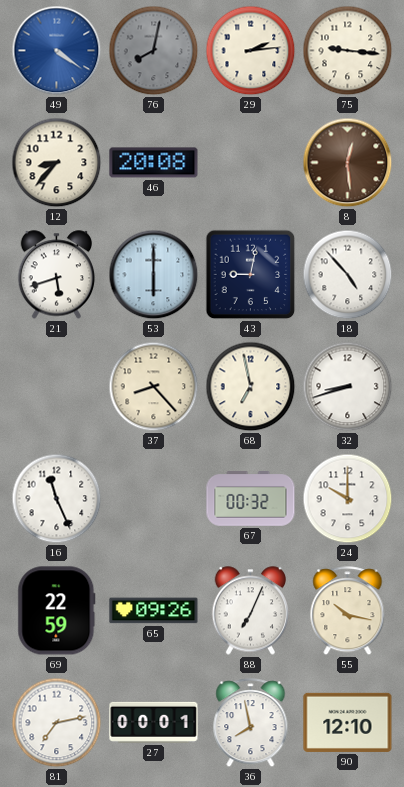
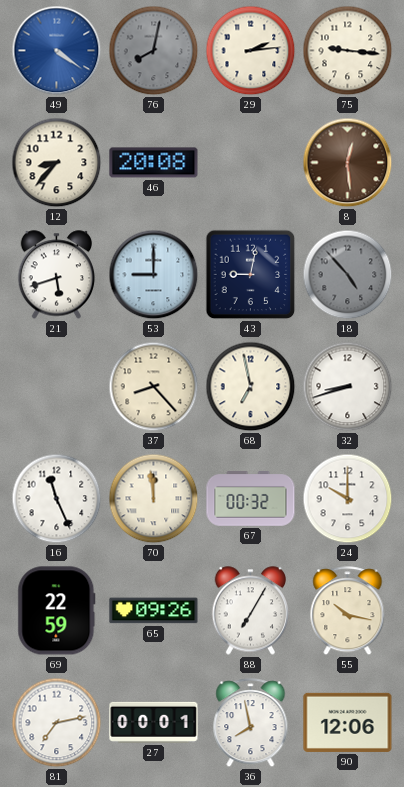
53: 6:00 -> 9:00 (154, 275)
18 dial: white -> grey (348, 275)
70: none -> 11:59 (154, 499)
88: 7:04 -> 7:05 (251, 611)
90: 12:10 -> 12:06 (348, 722)
